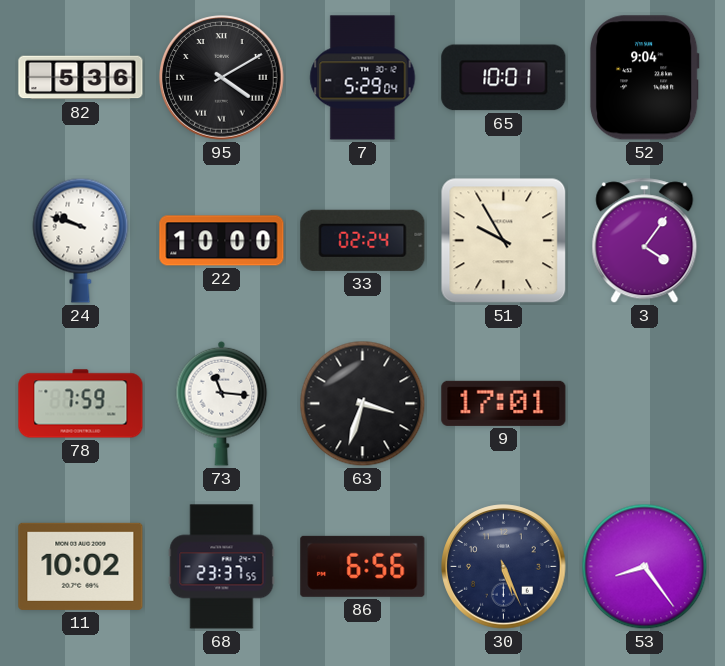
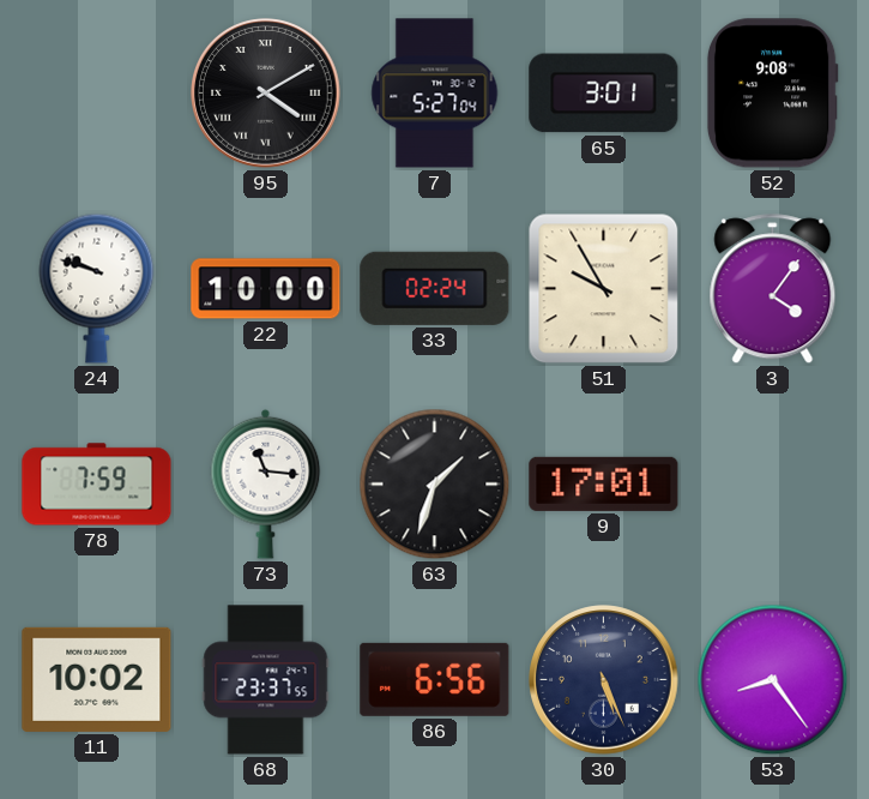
82: 5:36 -> none (81, 78)
7: 5:29 -> 5:27 (435, 94)
65: 10:01 -> 3:01 (604, 94)
52: 9:04 -> 9:08 (772, 94)
63: 3:33 -> 1:33 (435, 485)
